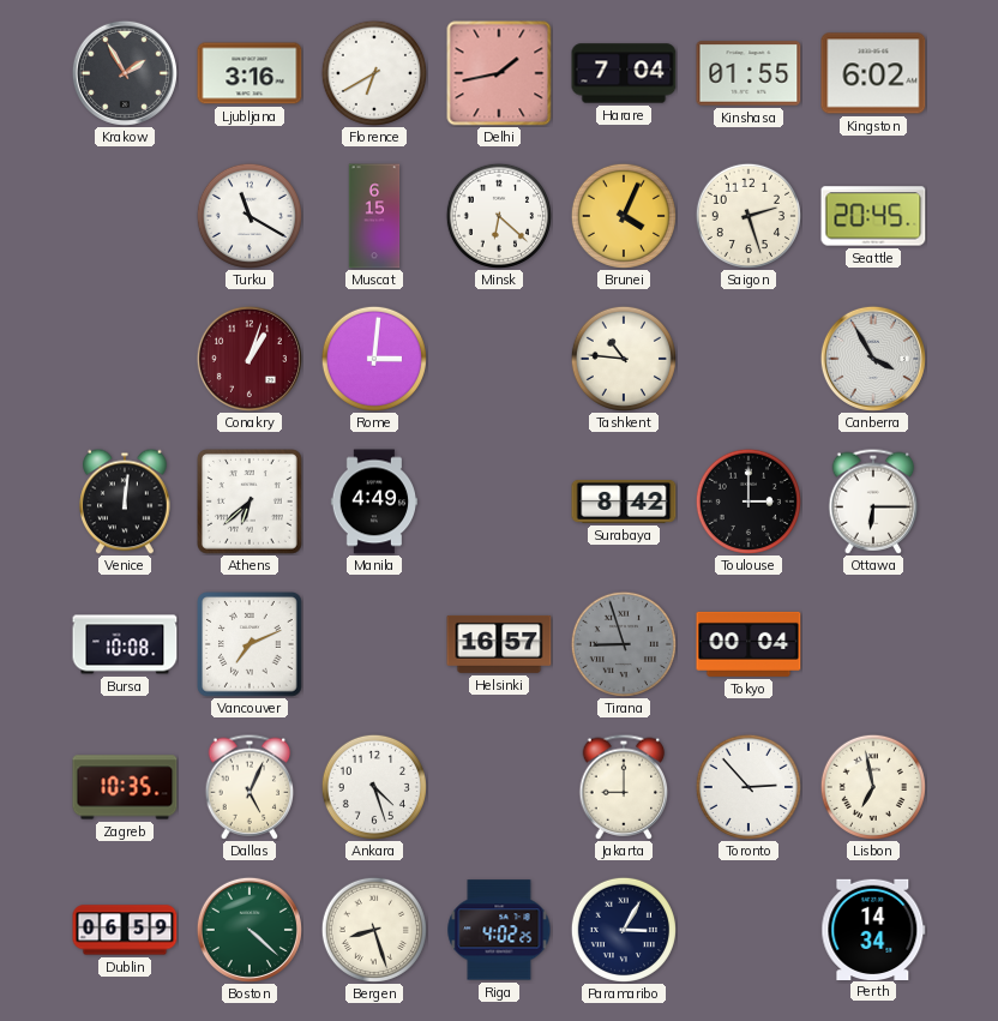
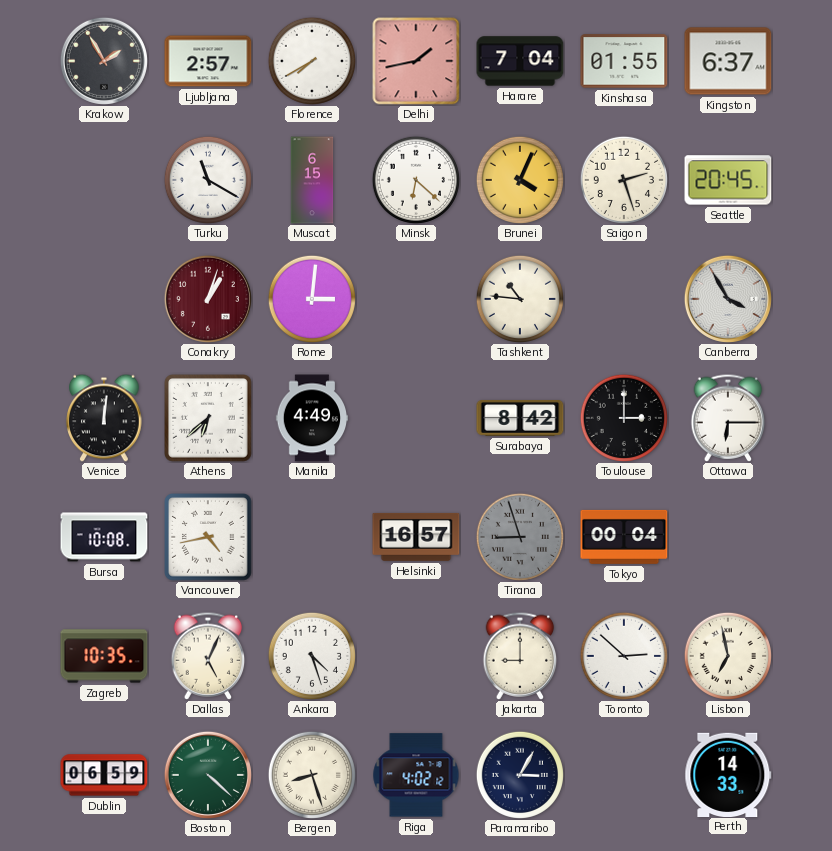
Ljubljana: 3:16 -> 2:57 (208, 61)
Florence: 6:40 -> 7:40 (312, 61)
Kingston: 6:02 -> 6:37 (728, 61)
Vancouver: 7:11 -> 4:43 (209, 538)
Toronto: 2:53 -> 2:52 (624, 656)
Riga: 4:02:25 -> 4:02:12 (416, 775)
Perth: 14:34 -> 14:33 (728, 774)
